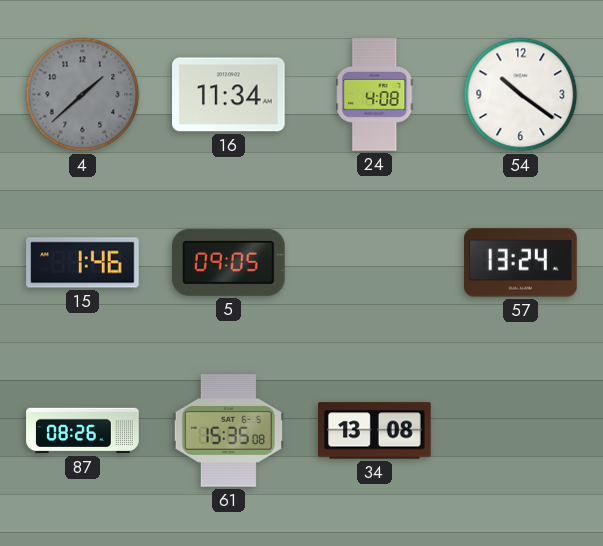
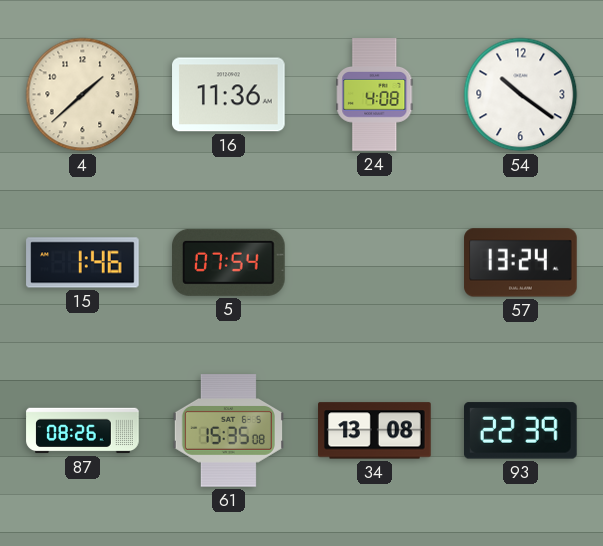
4 dial: grey -> cream (83, 95)
16: 11:34 -> 11:36 (229, 95)
5: 09:05 -> 07:54 (229, 262)
93: none -> 22:39 (521, 431)
